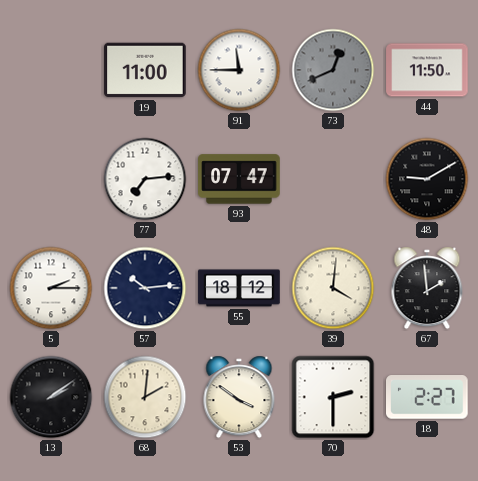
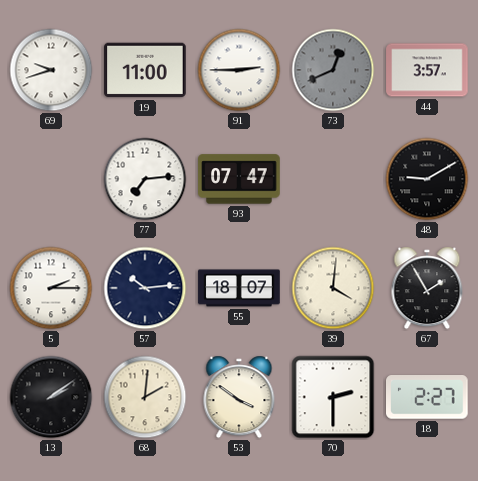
69: none -> 9:42 (51, 70)
91: 11:45 -> 2:45 (239, 70)
44: 11:50 -> 3:57 (427, 70)
55: 18:12 -> 18:07 (239, 288)
67: 1:59 -> 1:55 (427, 288)
